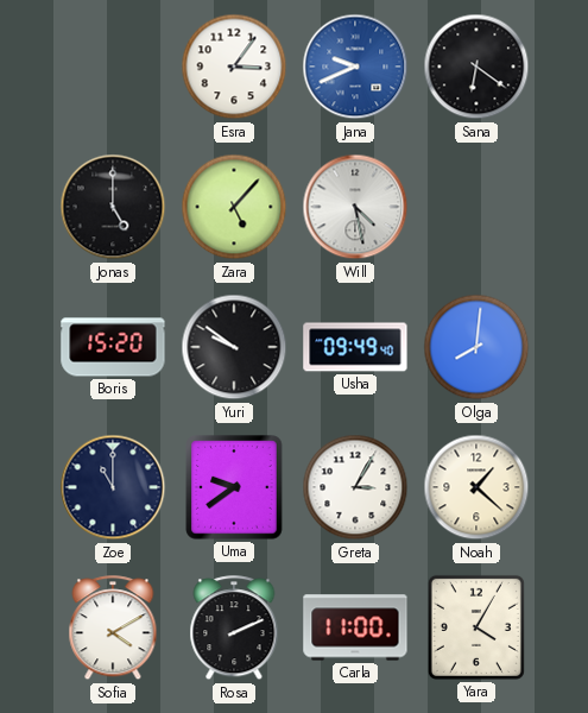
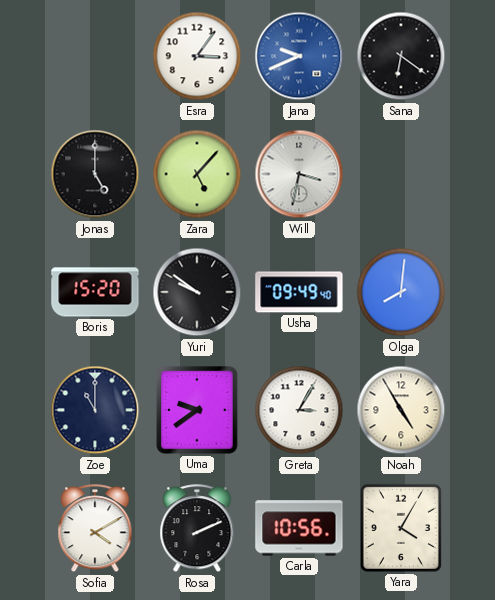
Will: 4:28 -> 3:32 (299, 174)
Noah: 1:22 -> 4:55 (401, 410)
Carla: 11:00 -> 10:56 (299, 528)
